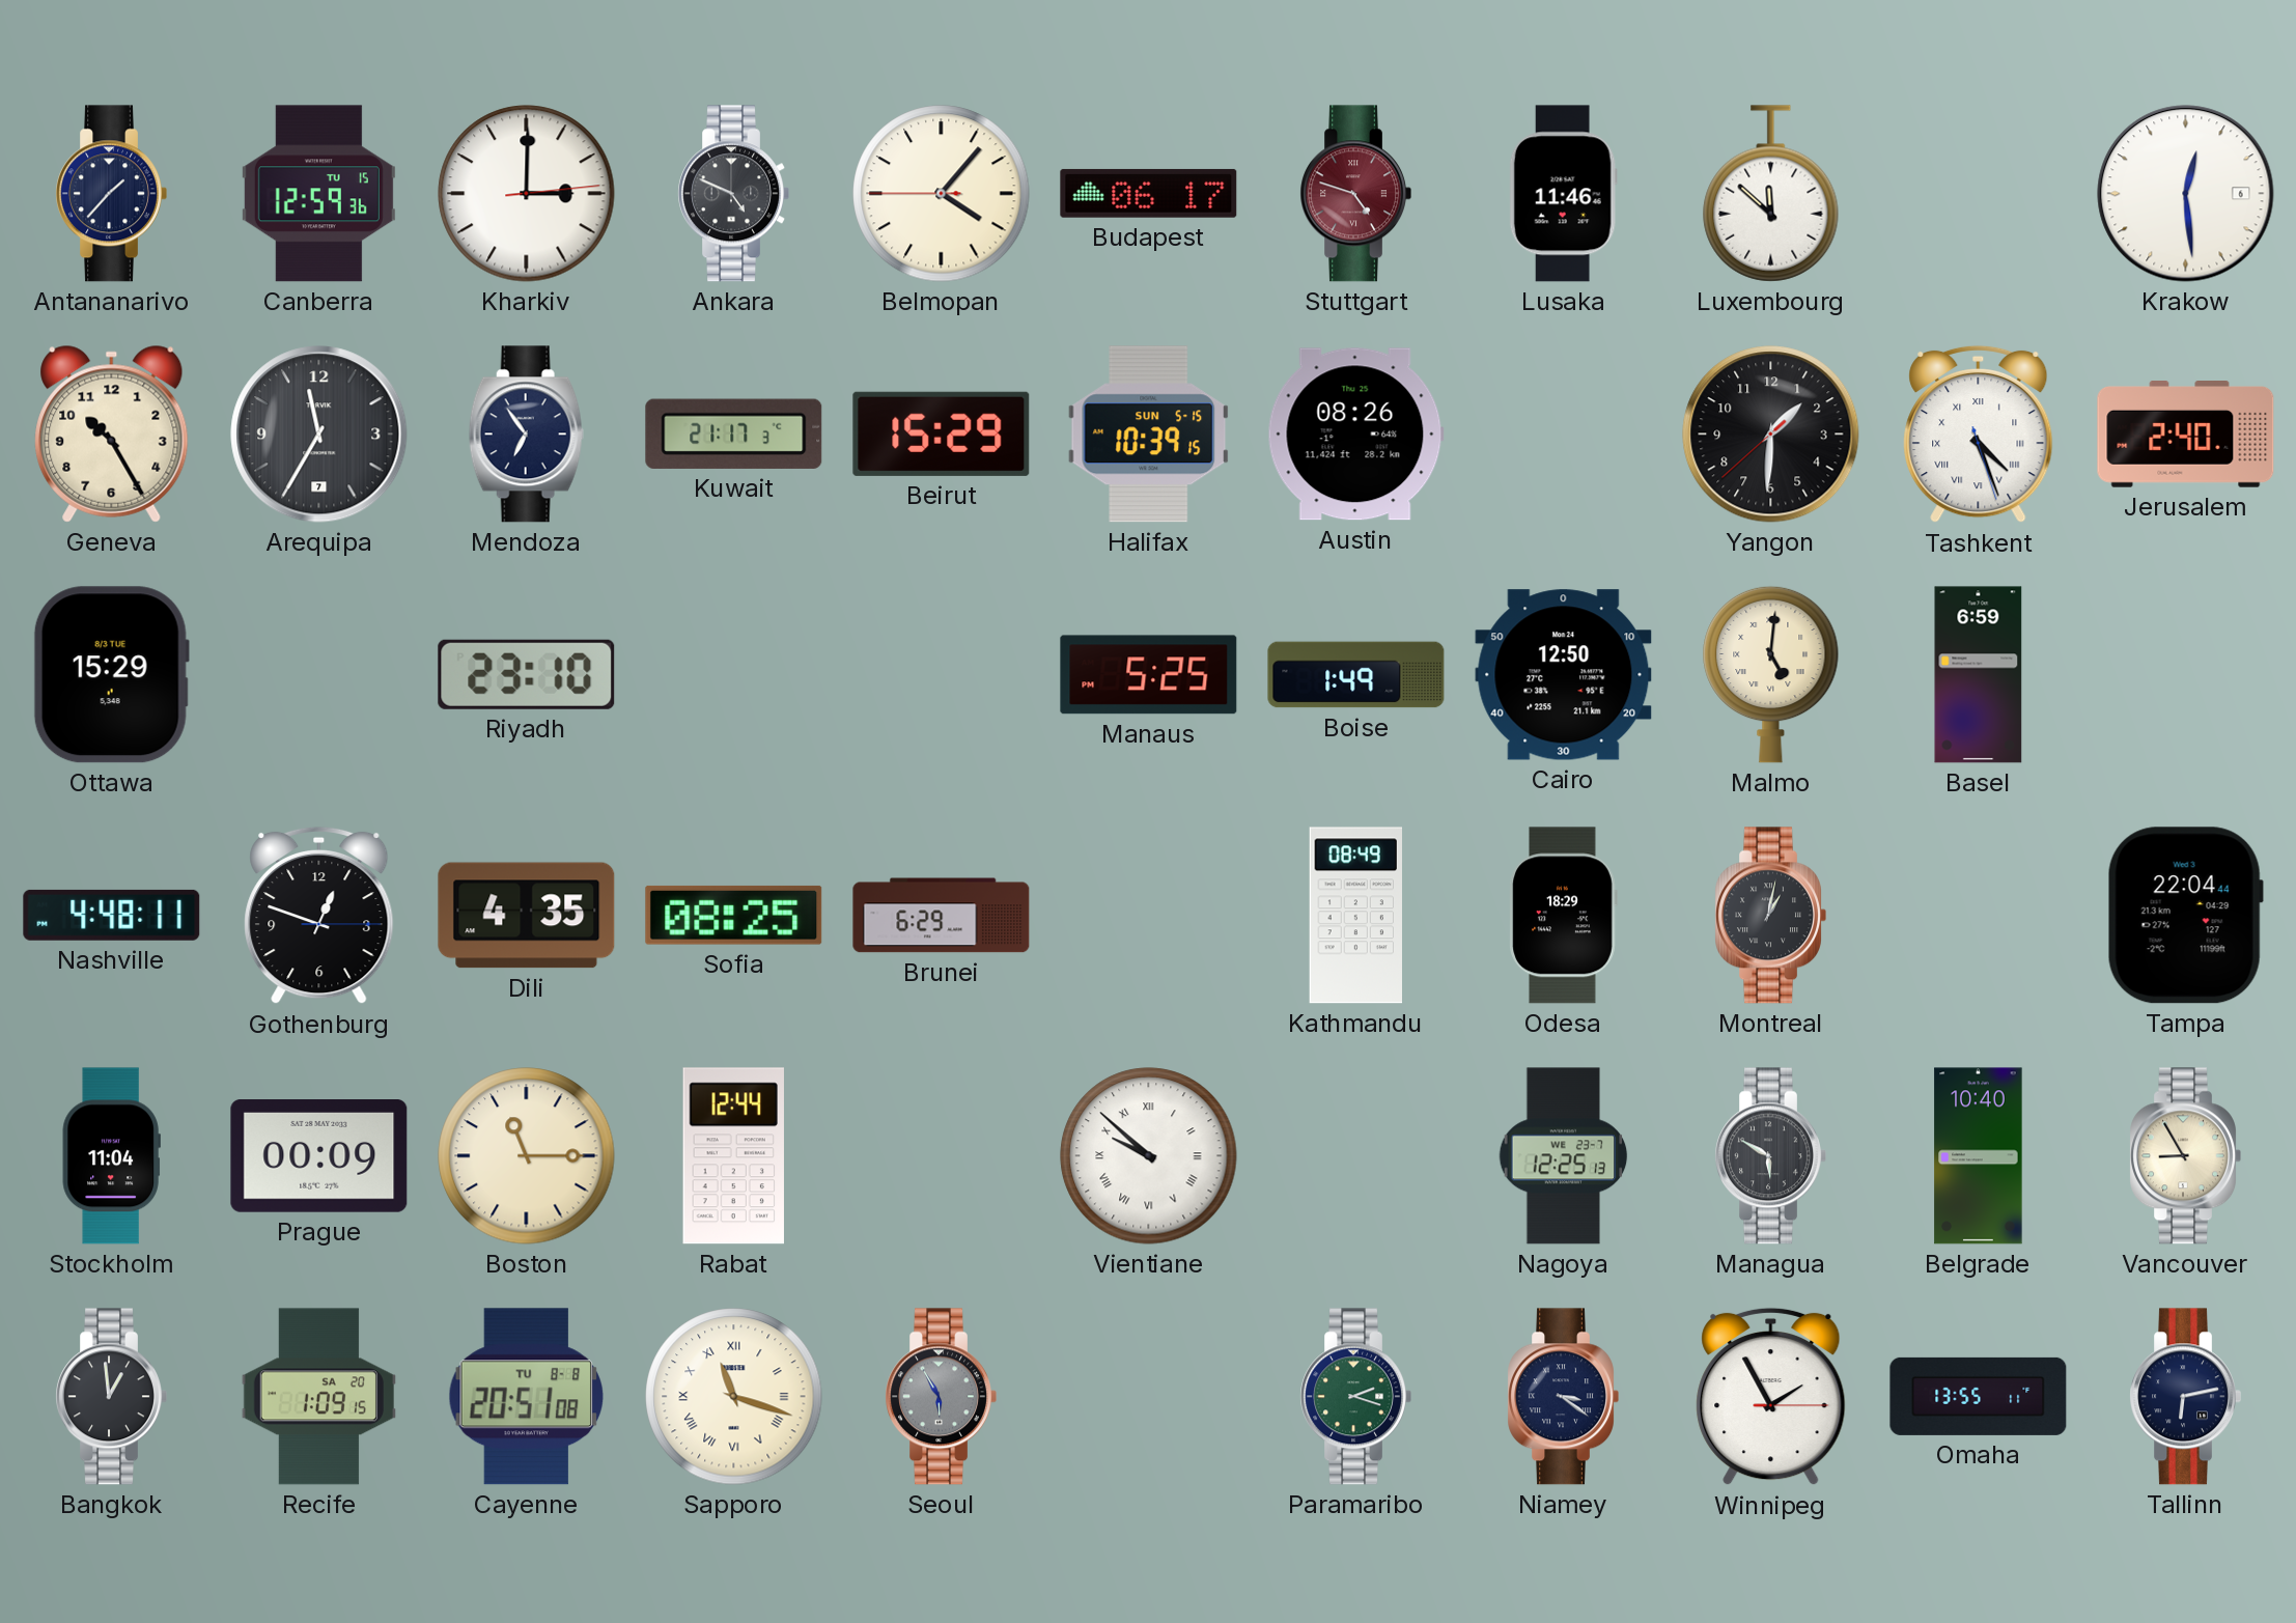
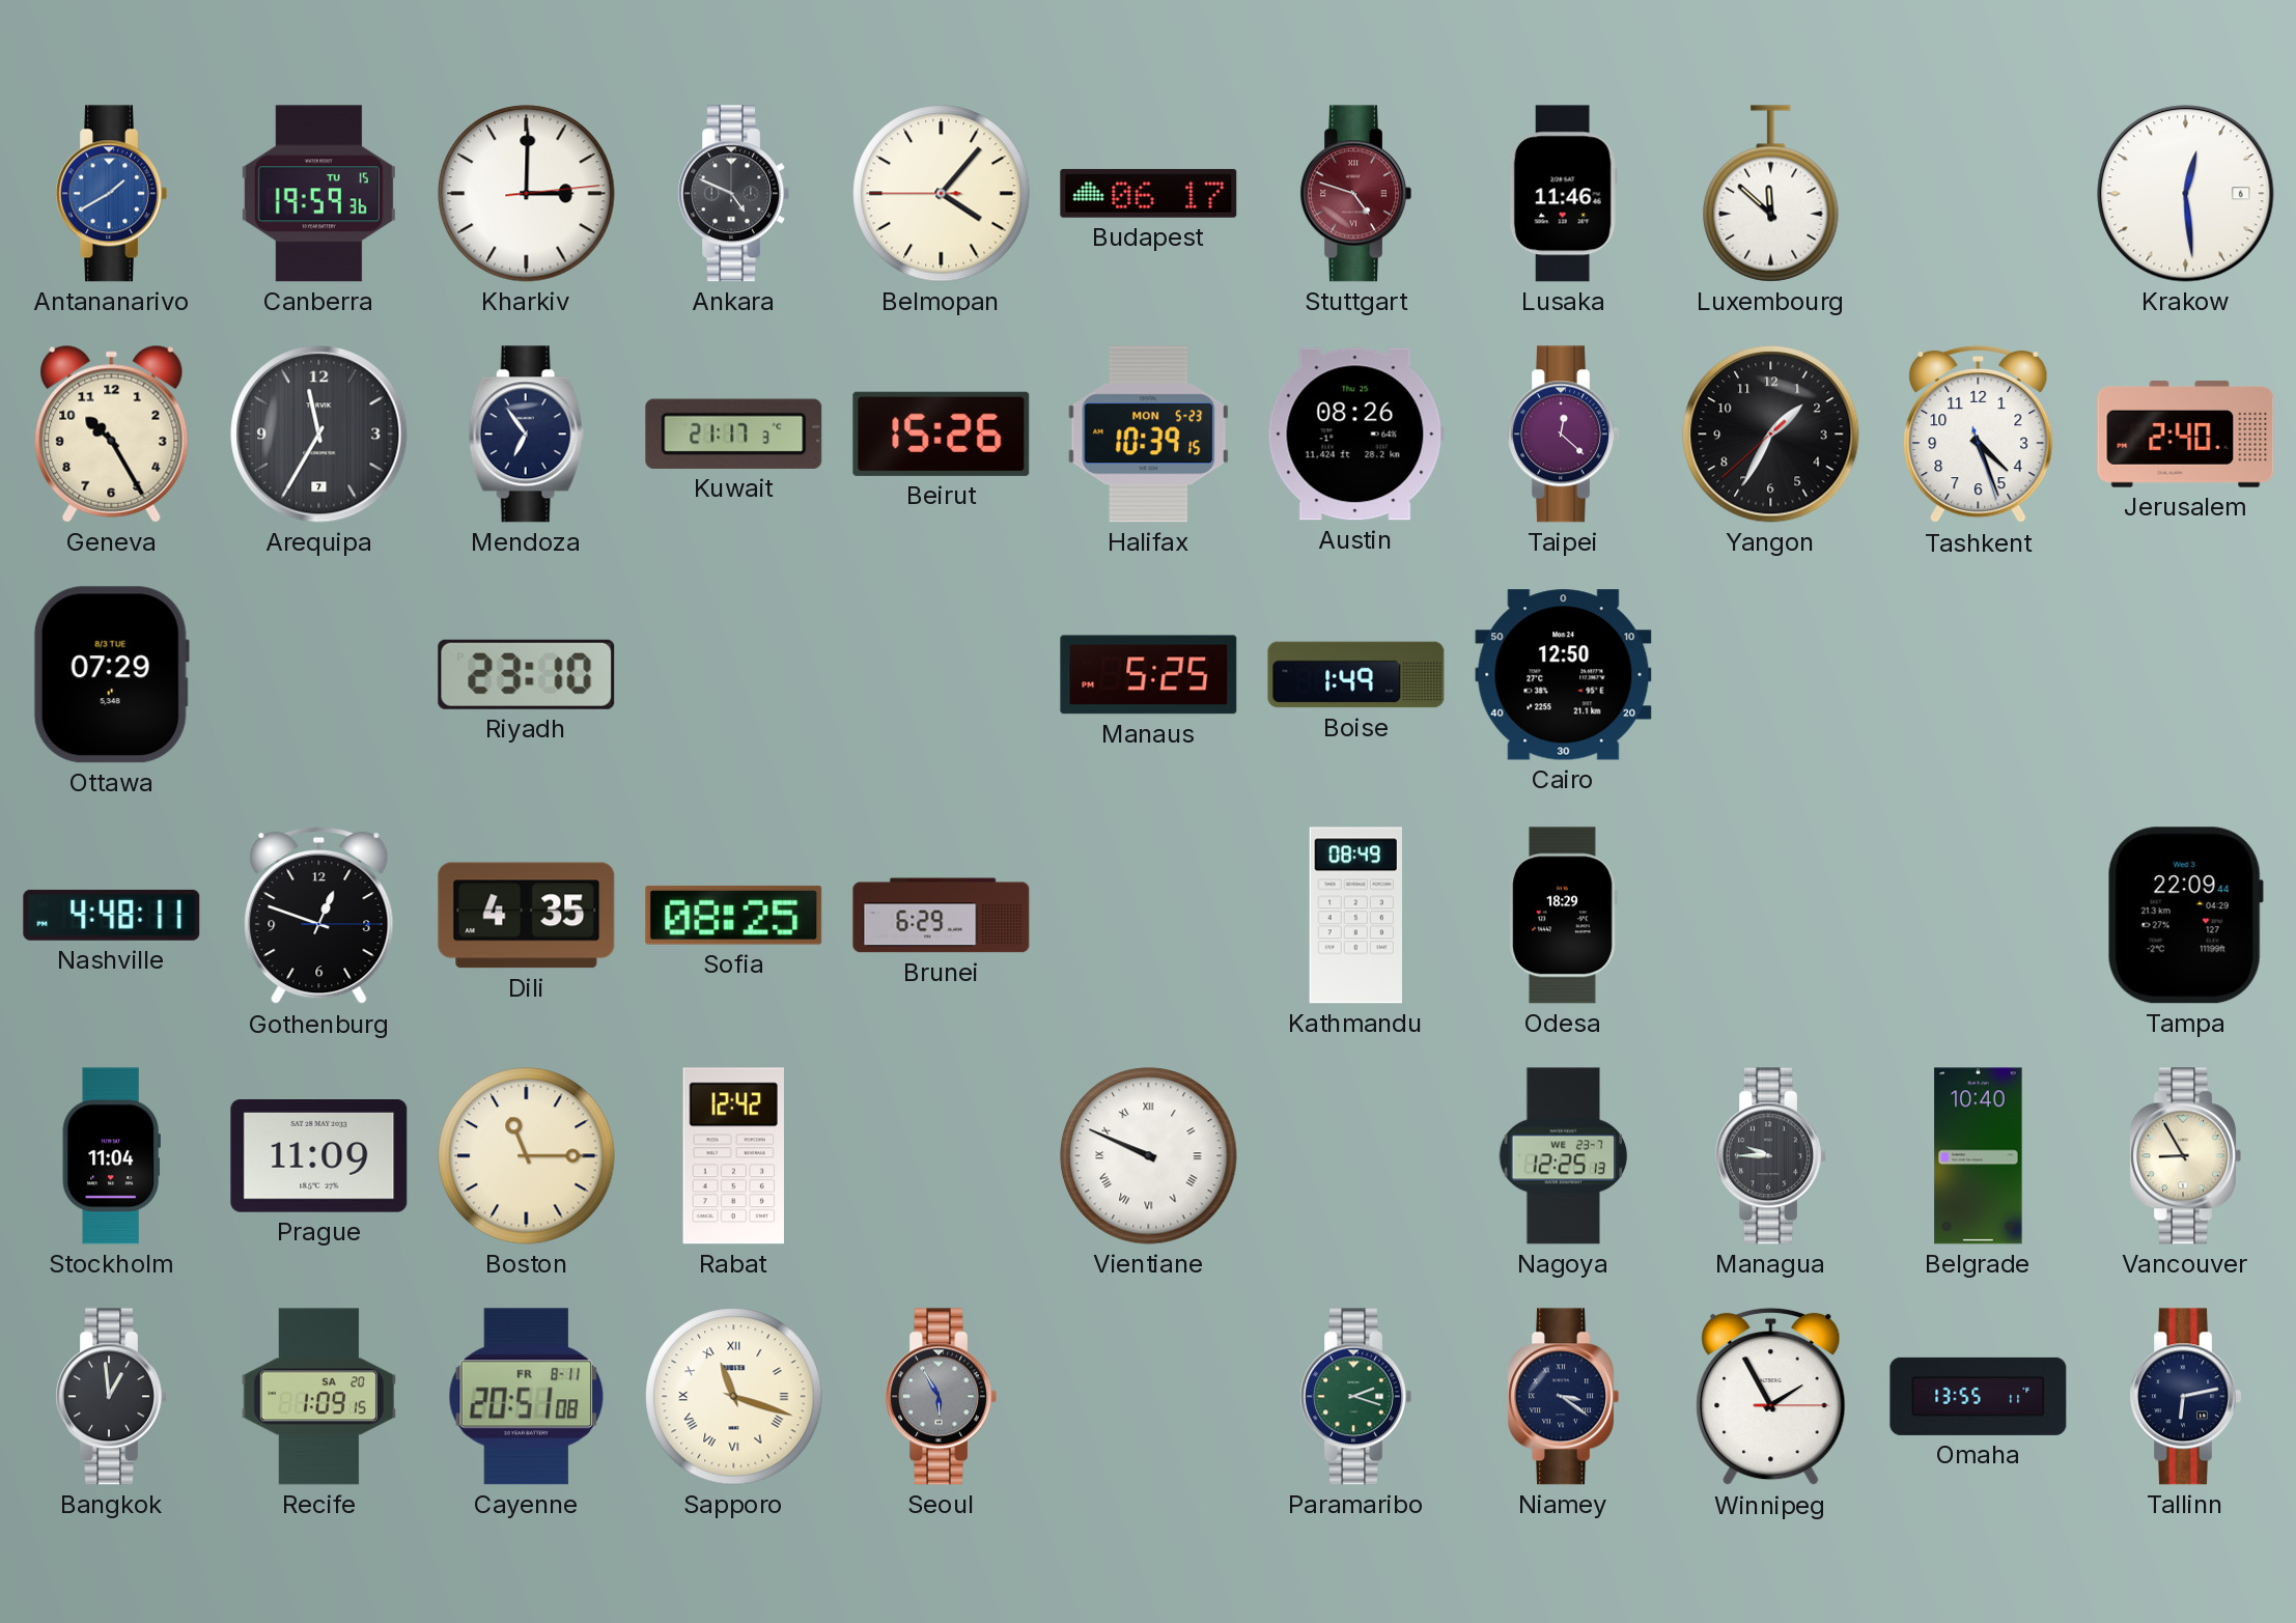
Antananarivo: 1:37 -> 1:40 (111, 194)
Antananarivo dial: navy -> blue (111, 194)
Canberra: 12:59 -> 19:59 (318, 194)
Beirut: 15:29 -> 15:26 (942, 433)
Halifax date: SUN 5-15 -> MON 5-23 (1149, 435)
Taipei: none -> 12:22 (1563, 435)
Yangon: 1:30 -> 1:34 (1771, 435)
Tashkent numerals: Roman -> Arabic (1979, 435)
Ottawa: 15:29 -> 07:29 (111, 675)
Malmo: 5:01 -> none (1771, 674)
Basel: 6:59 -> none (1979, 675)
Montreal: 1:02 -> none (1770, 916)
Tampa: 22:04 -> 22:09 (2185, 916)
Prague: 00:09 -> 11:09 (319, 1156)
Rabat: 12:44 -> 12:42 (733, 1156)
Vientiane: 9:52 -> 9:49 (1149, 1156)
Managua: 5:50 -> 9:45 (1770, 1156)
Cayenne date: TU 8-8 -> FR 8-11 (526, 1397)
